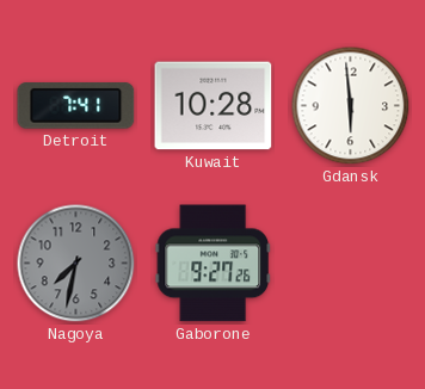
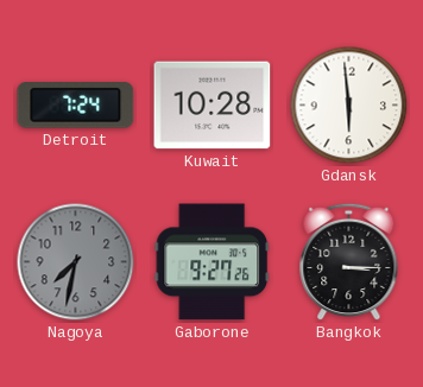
Detroit: 7:41 -> 7:24 (76, 106)
Bangkok: none -> 3:15 (349, 262)
